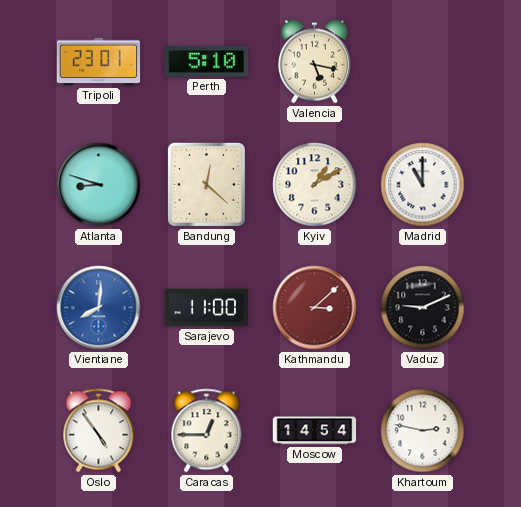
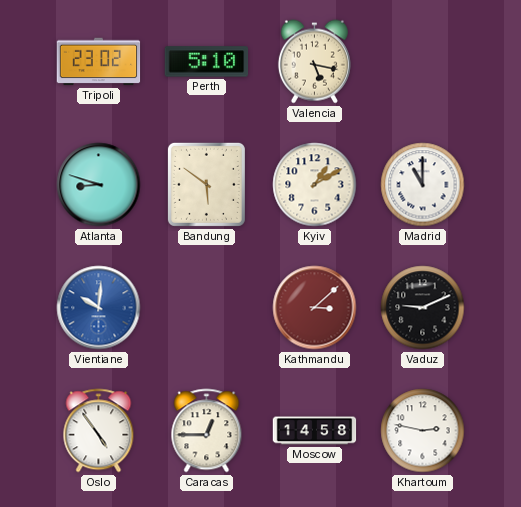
Tripoli: 23:01 -> 23:02 (99, 62)
Bandung: 12:22 -> 5:51 (206, 184)
Vientiane: 8:01 -> 10:01 (99, 308)
Sarajevo: 11:00 -> none (207, 308)
Moscow: 14:54 -> 14:58 (315, 431)
